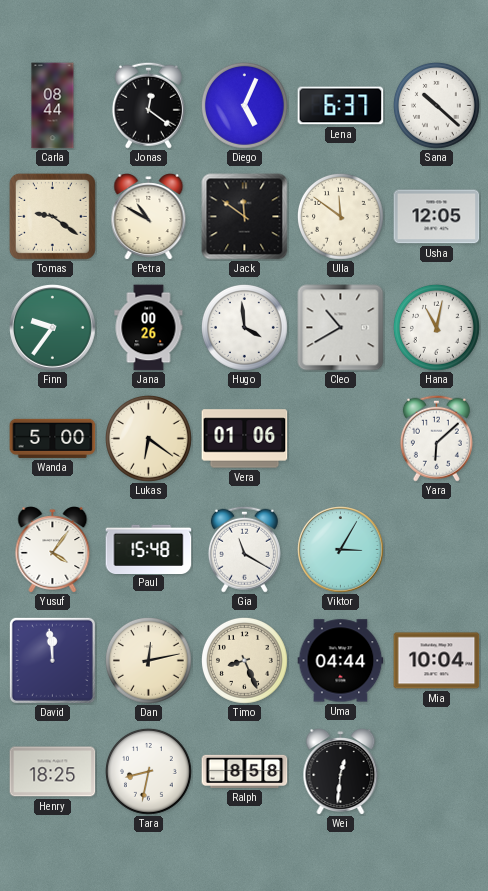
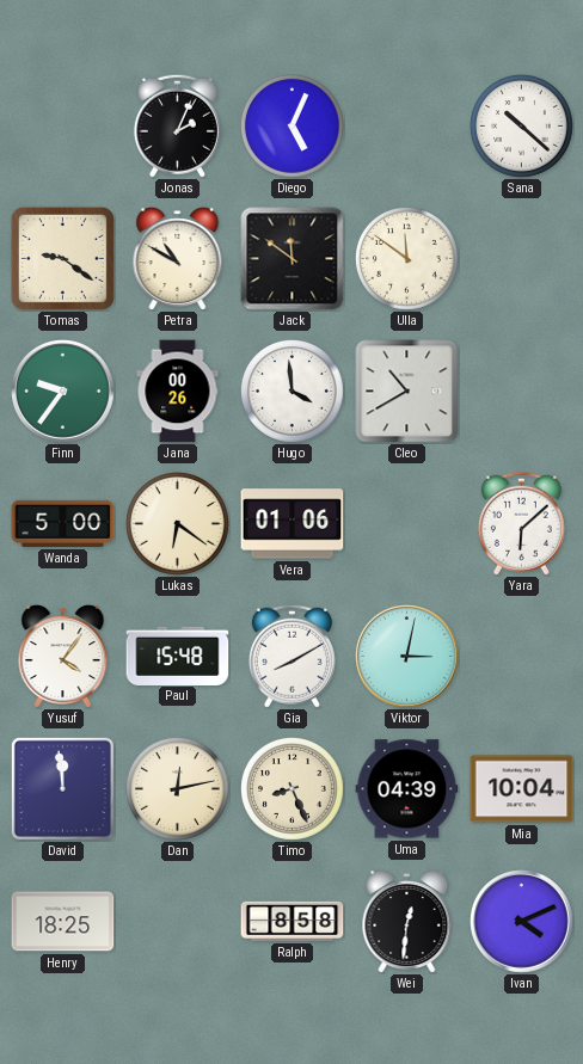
Carla: 08:44 -> none (53, 106)
Jonas: 12:21 -> 2:04 (177, 125)
Lena: 6:37 -> none (341, 106)
Usha: 12:05 -> none (437, 217)
Hana: 11:02 -> none (437, 328)
Gia: 11:20 -> 8:10 (291, 656)
Viktor: 3:05 -> 3:02 (407, 657)
Uma: 04:44 -> 04:39 (407, 789)
Tara: 8:32 -> none (149, 772)
Ivan: none -> 4:11 (522, 922)
